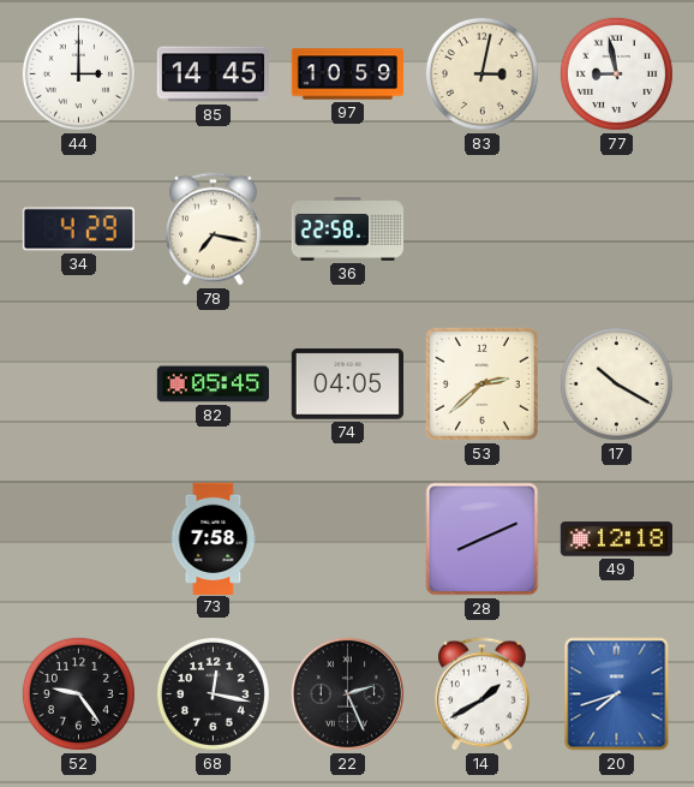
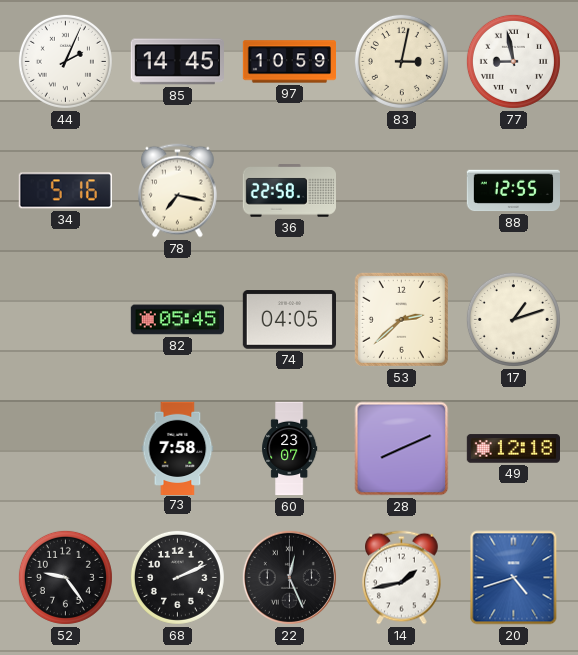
44: 3:00 -> 2:04 (65, 61)
34: 4:29 -> 5:16 (65, 191)
88: none -> 12:55 (513, 191)
17: 10:20 -> 1:12 (513, 319)
60: none -> 23:07 (290, 449)
68: 12:17 -> 2:11 (177, 577)
22: 2:26 -> 12:26 (289, 577)
14: 1:40 -> 1:43 (402, 578)
20: 7:42 -> 4:42 (514, 578)
